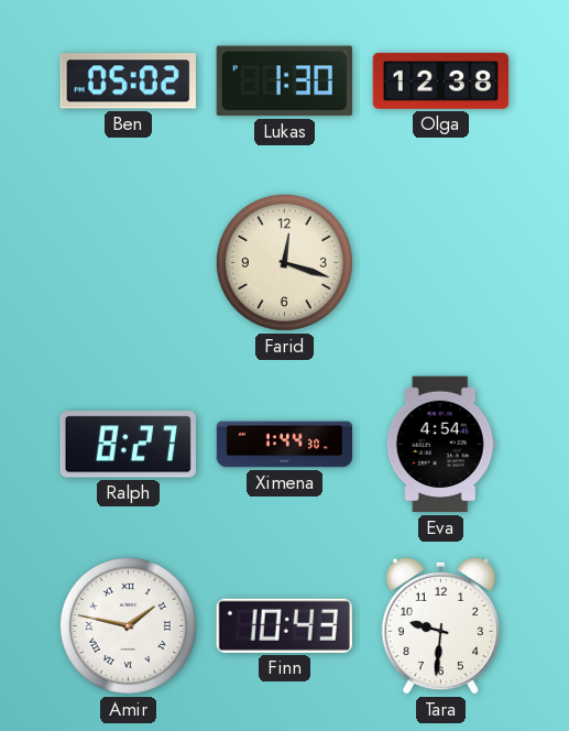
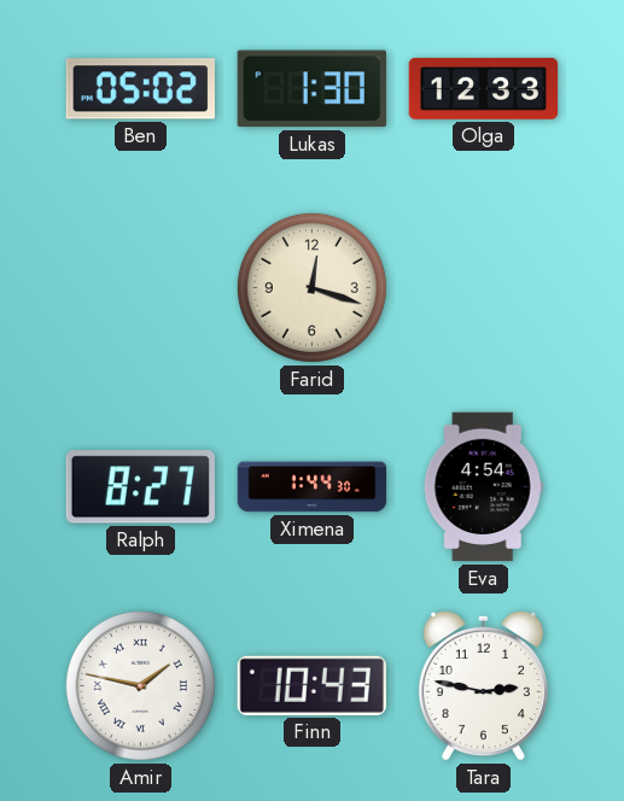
Olga: 12:38 -> 12:33 (484, 88)
Tara: 9:31 -> 2:47 (483, 685)
